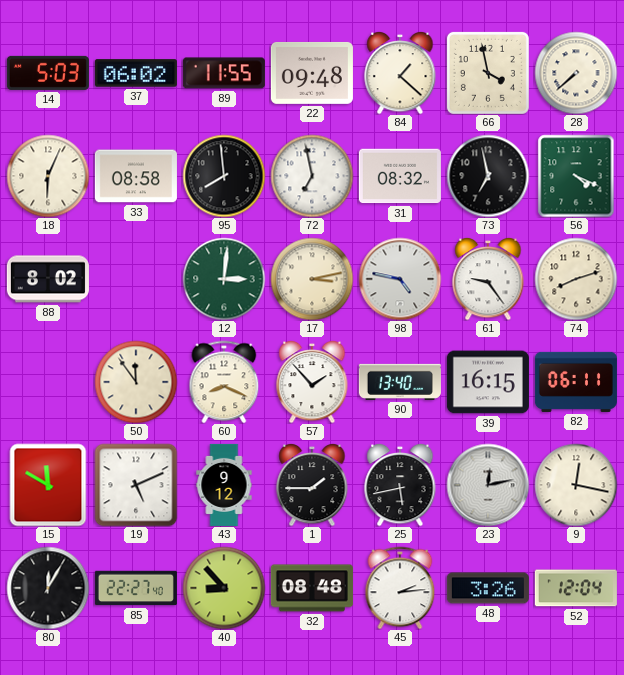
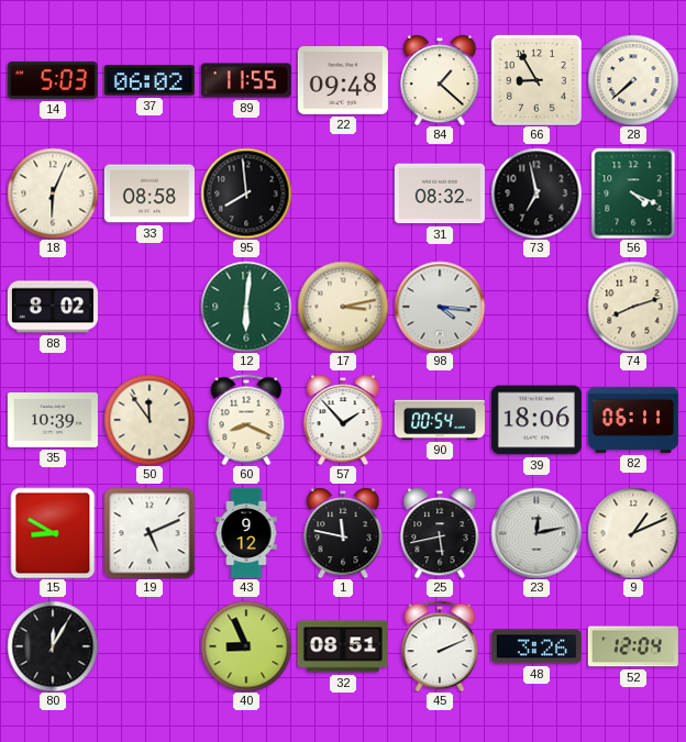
66: 3:58 -> 8:55 (536, 80)
72: 6:58 -> none (312, 176)
12: 3:01 -> 6:01 (246, 307)
98: 4:47 -> 4:16 (440, 307)
61: 9:24 -> none (488, 279)
35: none -> 10:39 (53, 421)
90: 13:40 -> 00:54 (440, 420)
39: 16:15 -> 18:06 (536, 420)
15: 11:50 -> 8:50 (53, 533)
1: 1:45 -> 11:47 (343, 533)
9: 12:17 -> 1:11 (633, 533)
85: 22:27 -> none (136, 588)
40: 8:53 -> 8:56 (246, 646)
32: 08:48 -> 08:51 (343, 646)
45: 2:14 -> 2:11 (440, 646)
